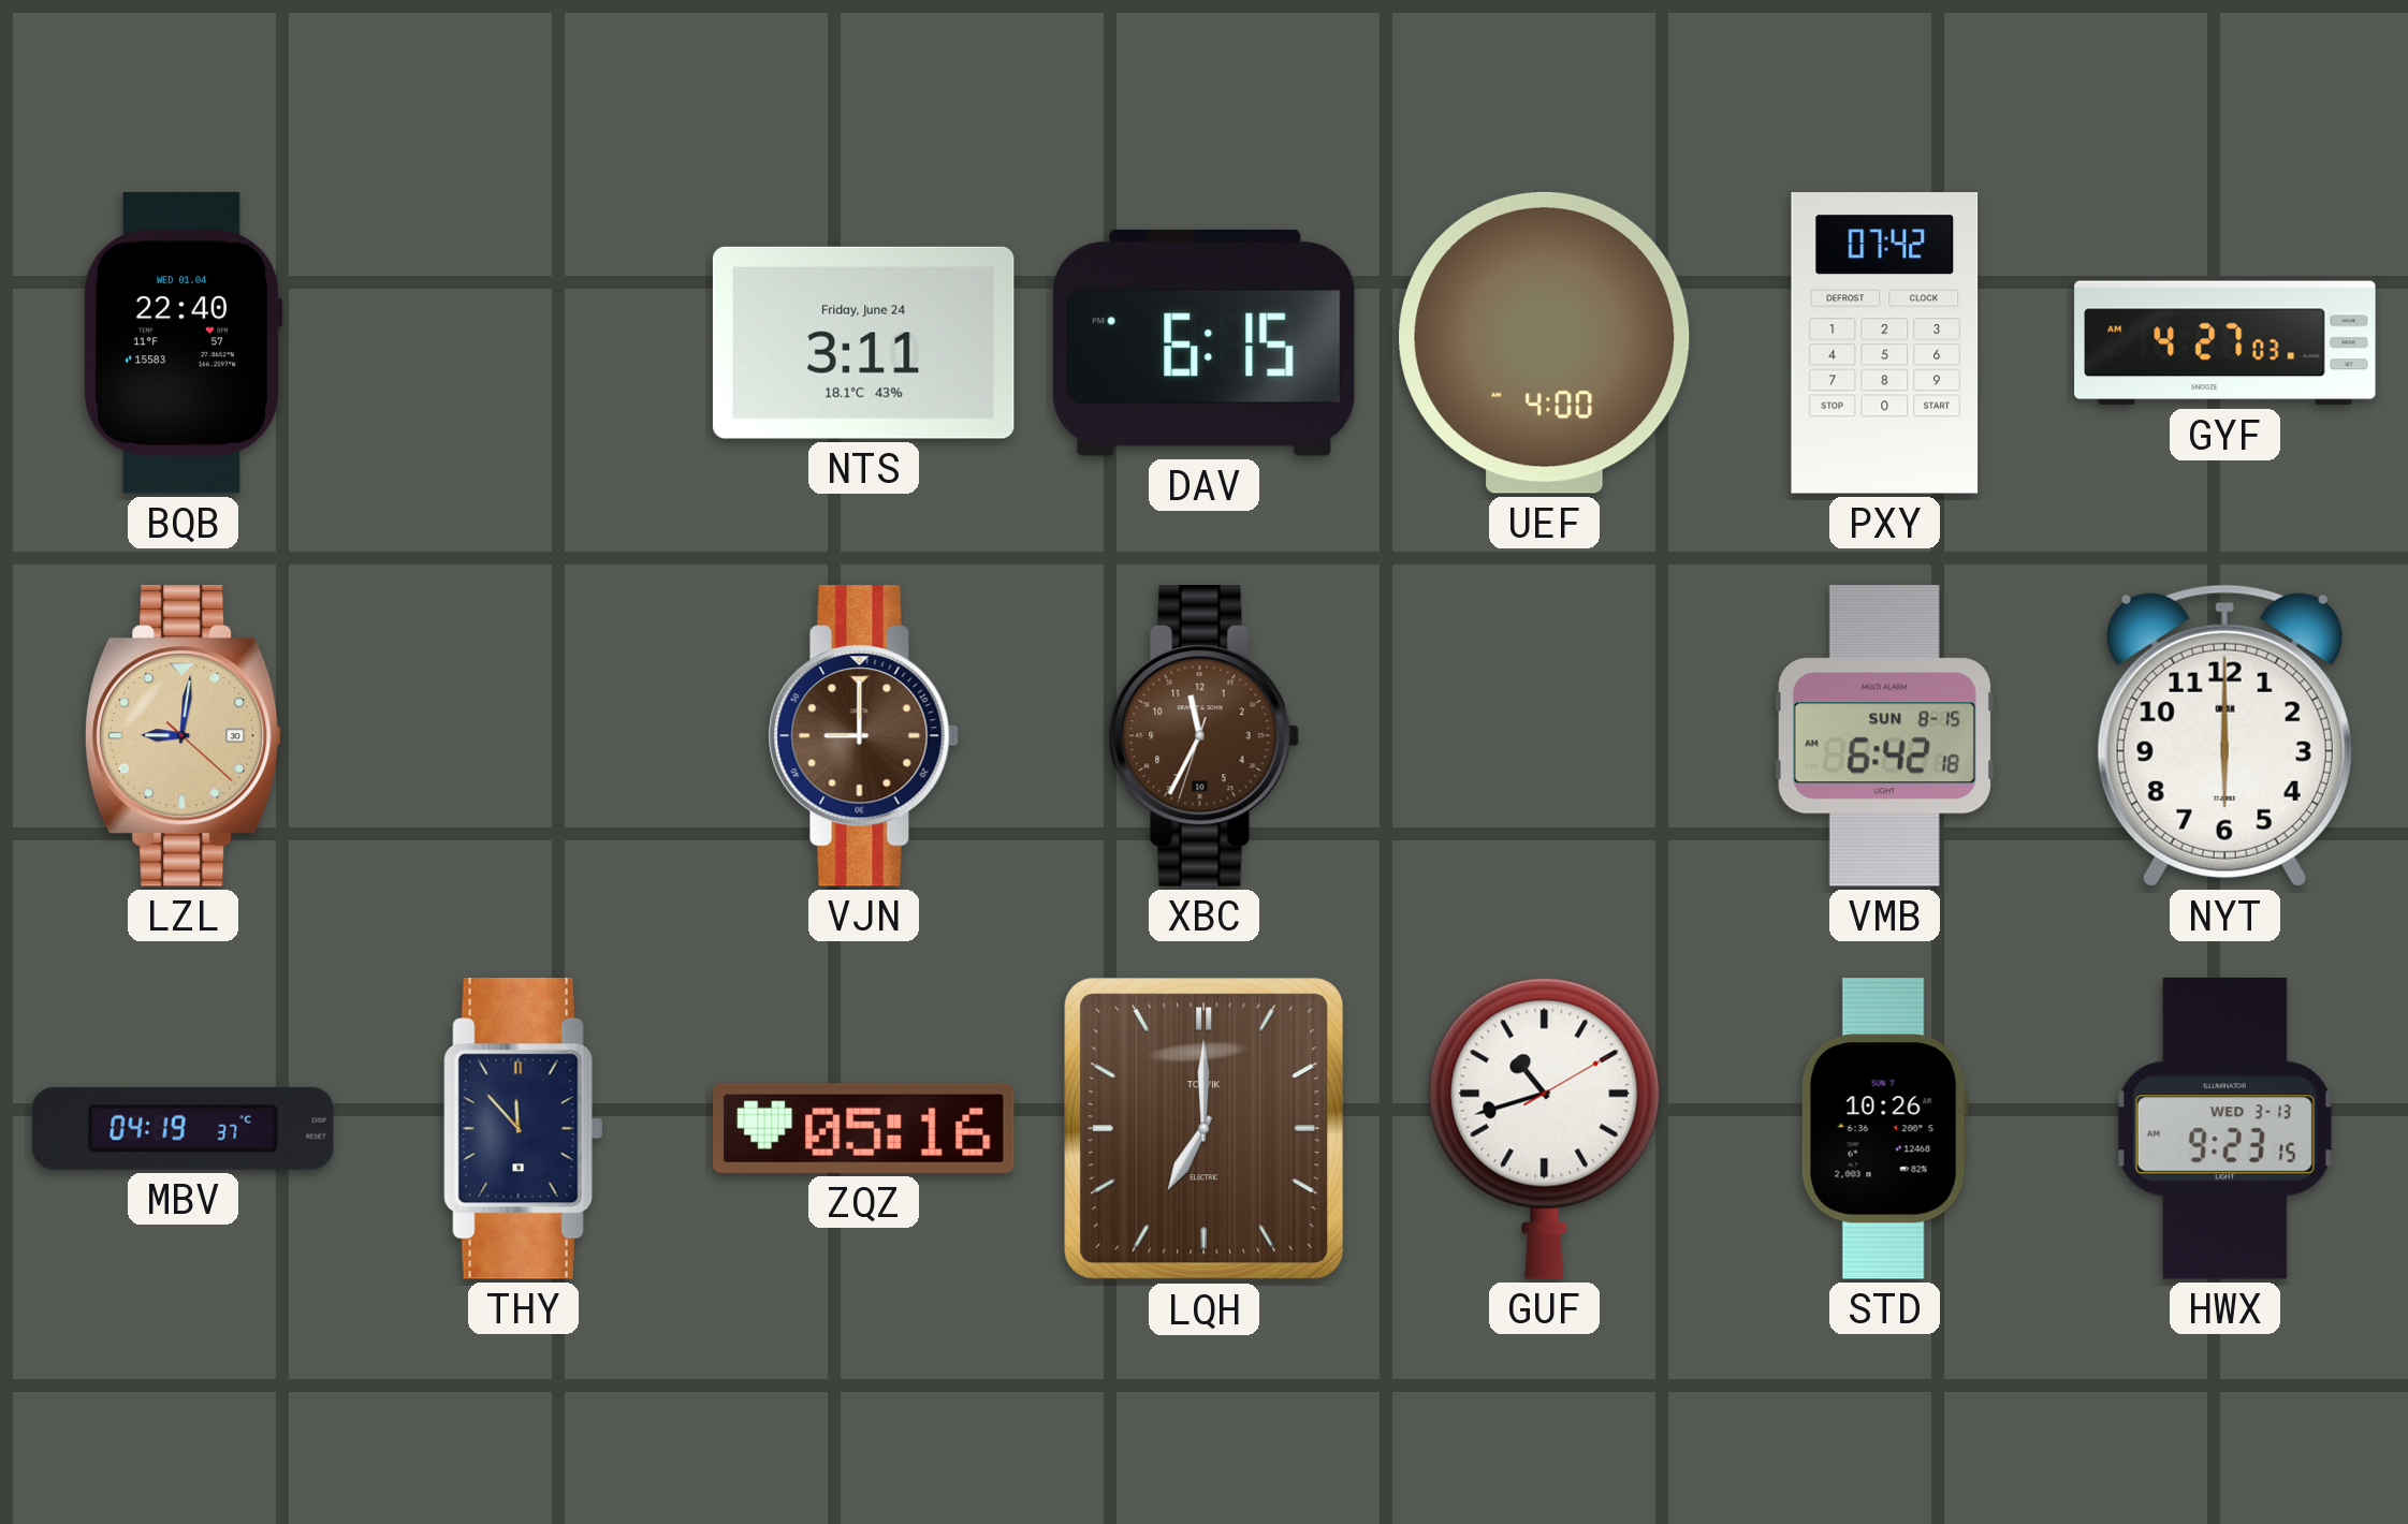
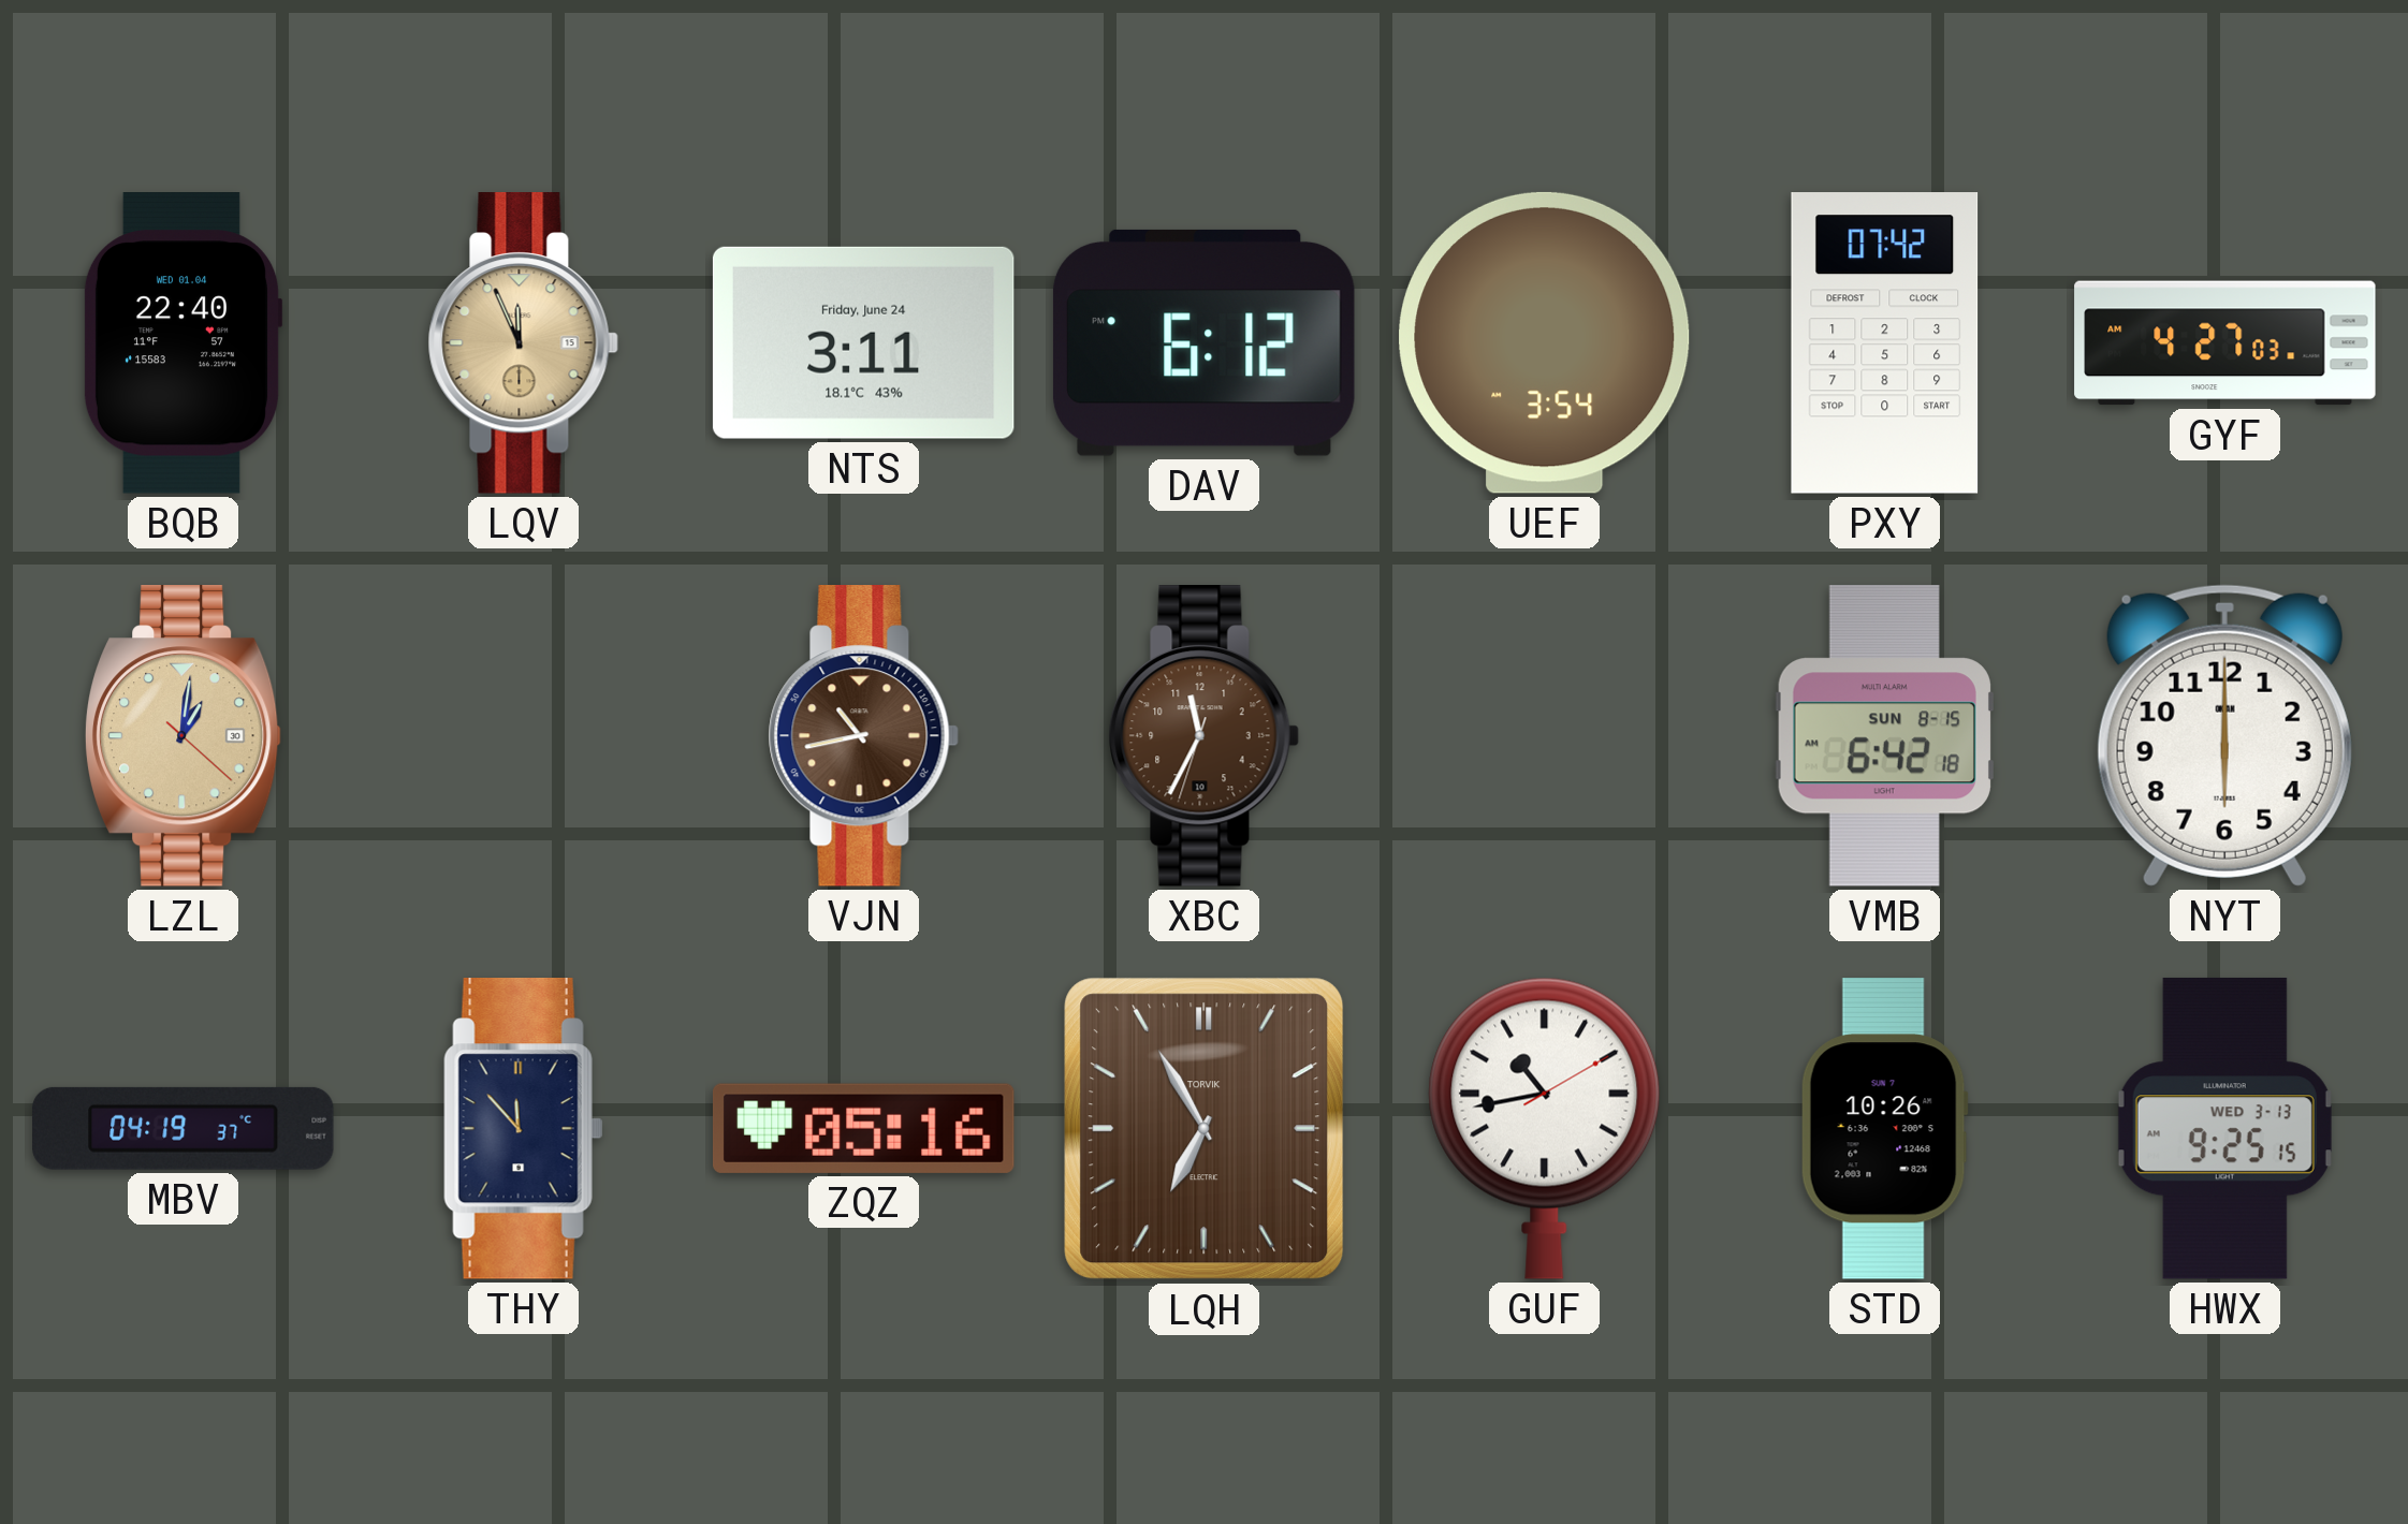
LQV: none -> 11:56 (523, 343)
DAV: 6:15 -> 6:12 (1203, 342)
UEF: 4:00 -> 3:54 (1545, 342)
LZL: 9:01 -> 1:01 (183, 736)
VJN: 9:00 -> 10:43 (863, 736)
LQH: 7:00 -> 6:55 (1205, 1129)
GUF: 10:42 -> 10:43 (1545, 1128)
HWX: 9:23 -> 9:25 (2224, 1128)
